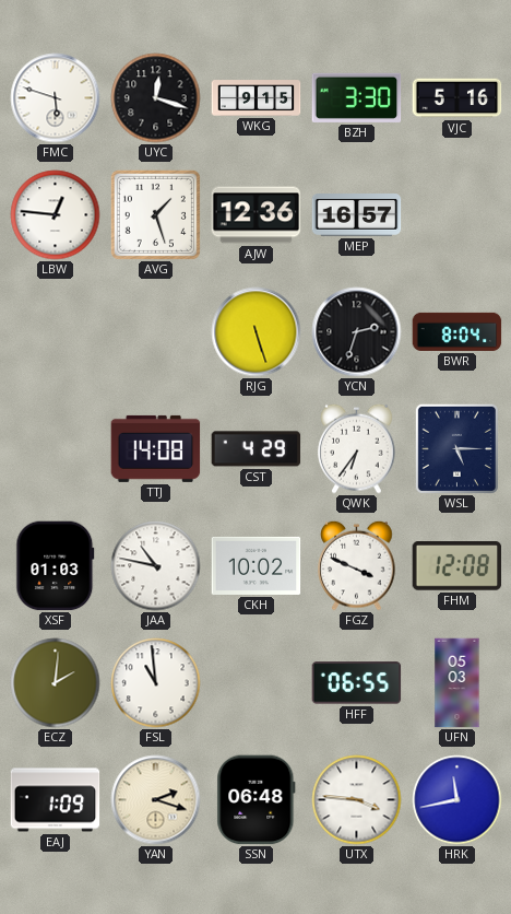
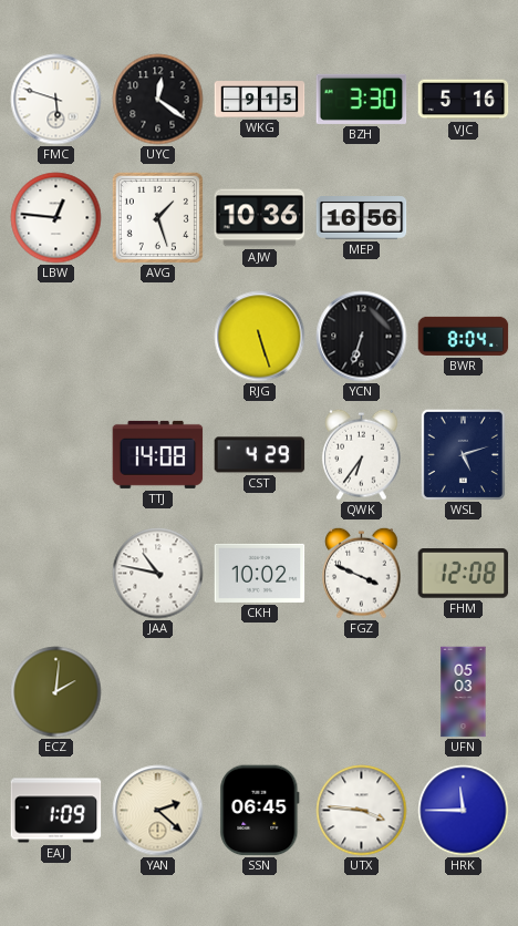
UYC: 12:18 -> 12:21 (158, 100)
AJW: 12:36 -> 10:36 (260, 218)
MEP: 16:57 -> 16:56 (362, 218)
YCN: 2:33 -> 6:33 (362, 337)
WSL: 5:15 -> 5:12 (463, 454)
XSF: 01:03 -> none (56, 566)
FSL: 10:59 -> none (156, 683)
HFF: 06:55 -> none (357, 683)
YAN: 2:18 -> 2:22 (158, 811)
SSN: 06:48 -> 06:45 (260, 811)
HRK: 11:43 -> 11:45 (464, 811)
